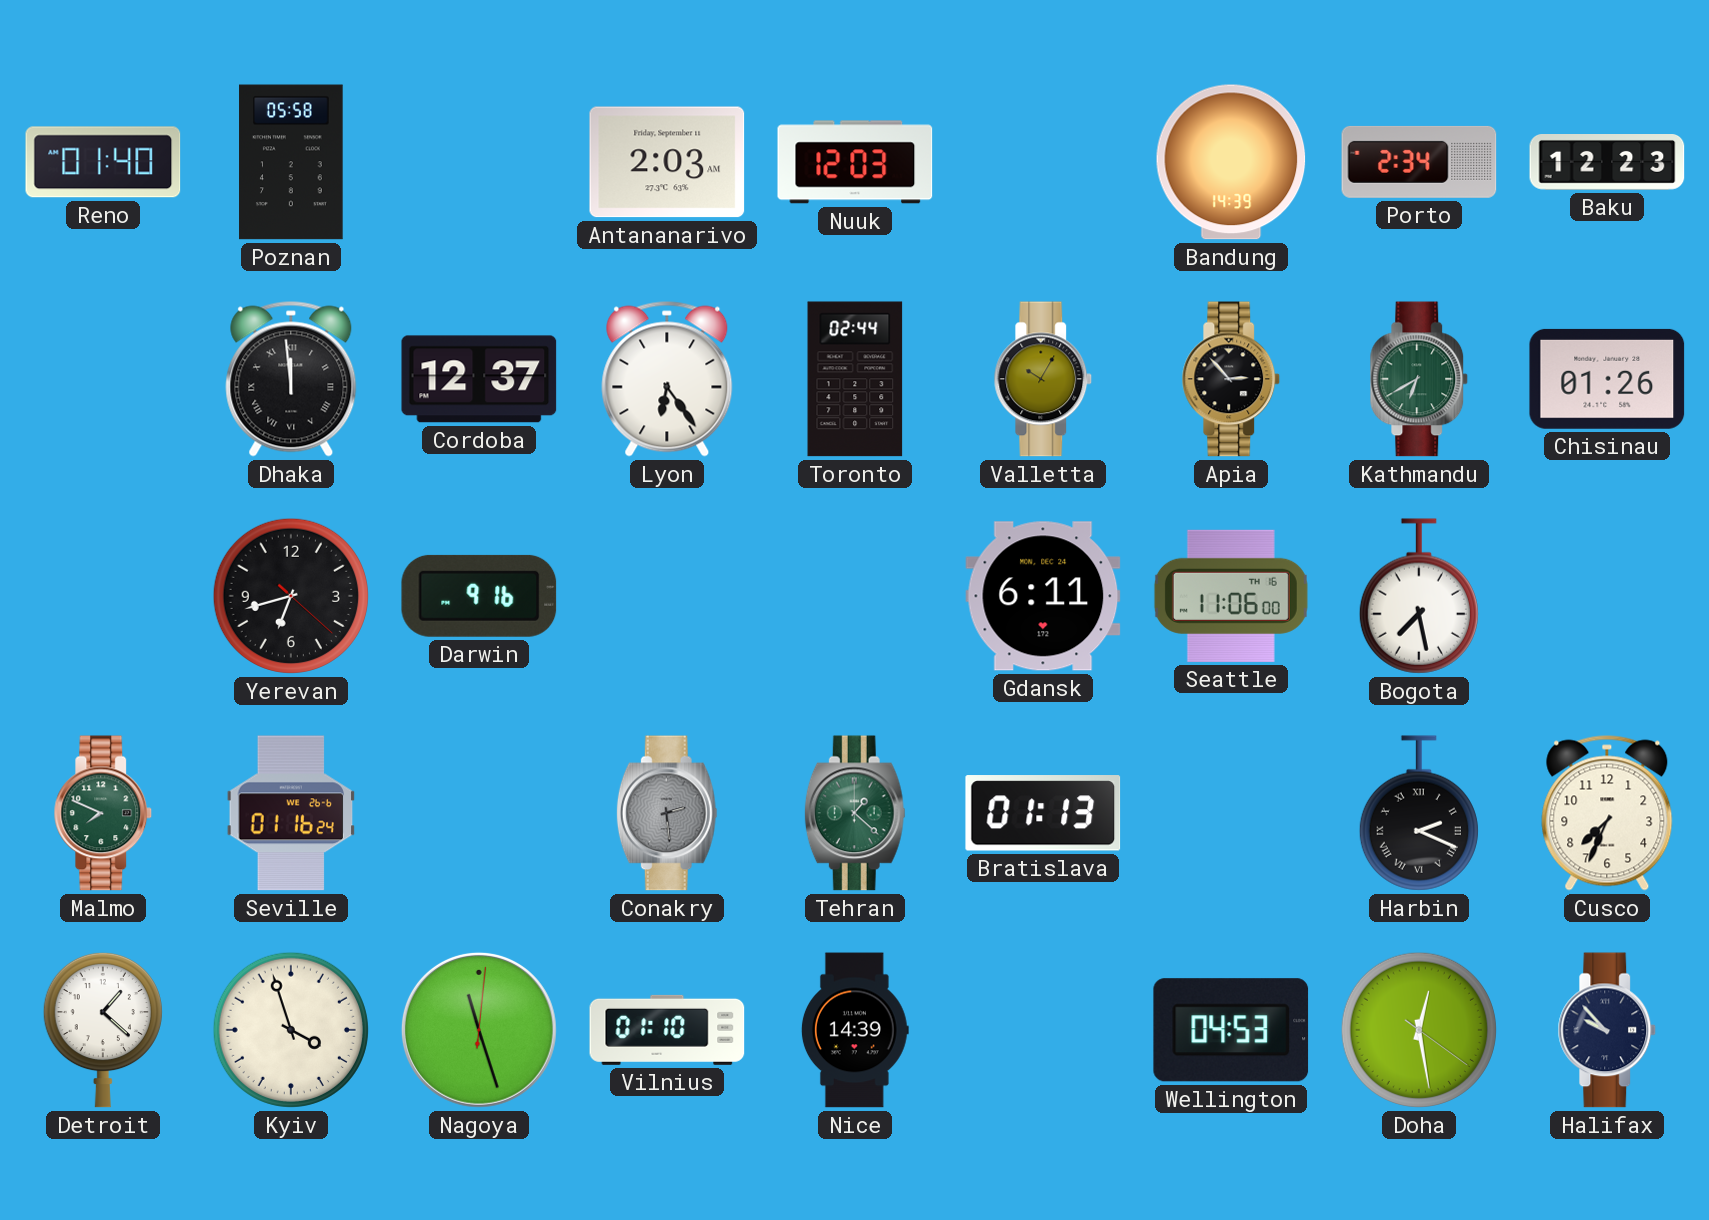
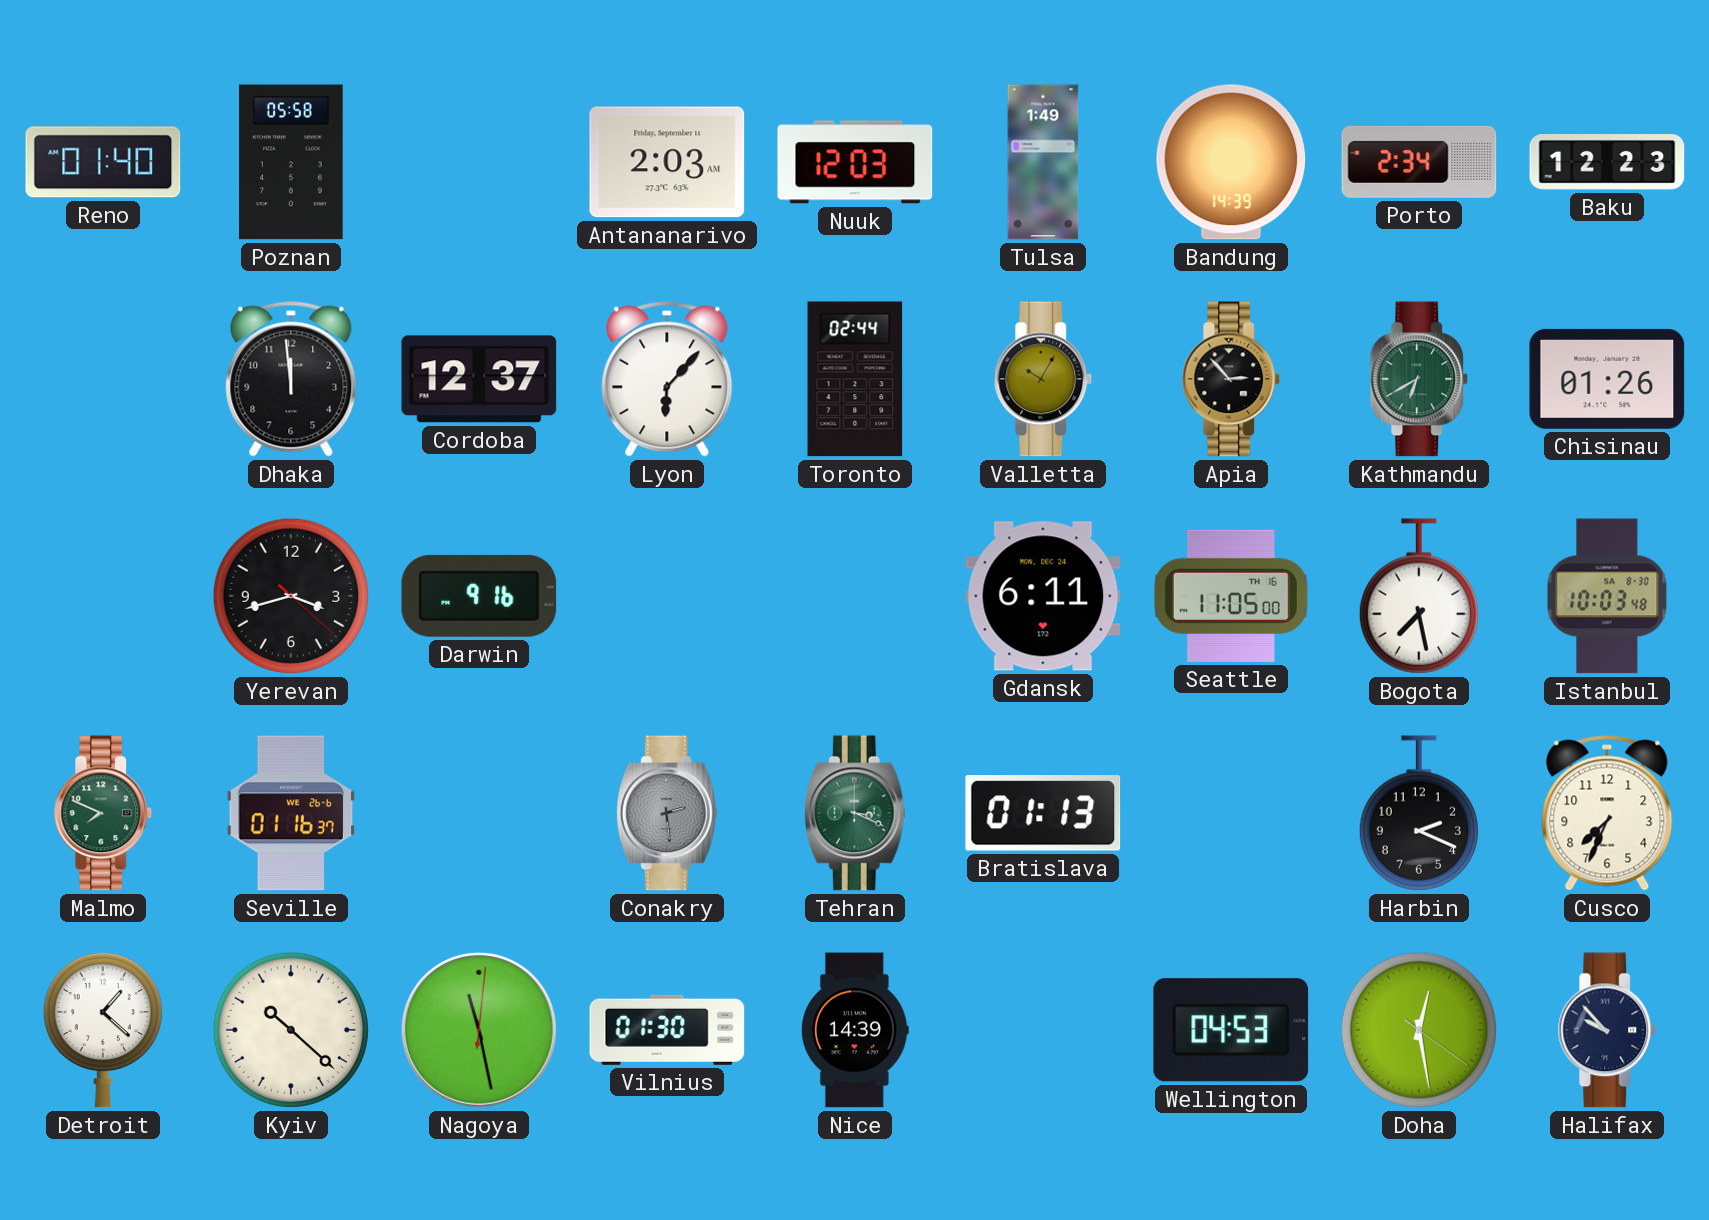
Tulsa: none -> 1:49 (1043, 162)
Dhaka numerals: Roman -> Arabic (291, 379)
Lyon: 6:24 -> 6:07 (667, 379)
Yerevan: 6:42 -> 3:42 (291, 596)
Seattle: 11:06 -> 11:05 (1231, 596)
Istanbul: none -> 10:03 (1607, 596)
Seville: 01:16:24 -> 01:16:37 (291, 813)
Tehran: 1:22 -> 3:19 (855, 813)
Harbin numerals: Roman -> Arabic (1419, 813)
Kyiv: 3:57 -> 10:22 (291, 1030)
Nagoya: 11:27 -> 11:28 (479, 1030)
Vilnius: 01:10 -> 01:30 (667, 1030)
